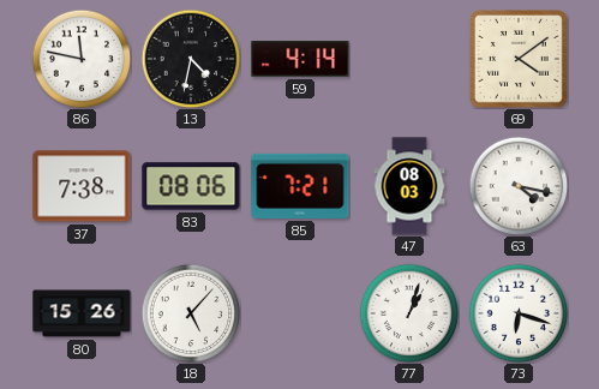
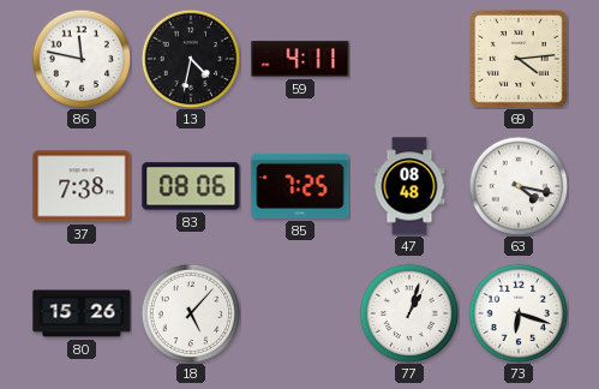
59: 4:14 -> 4:11 (300, 59)
69: 4:09 -> 4:14 (520, 60)
85: 7:21 -> 7:25 (300, 186)
47: 08:03 -> 08:48 (409, 186)
